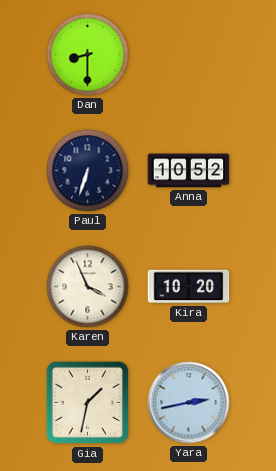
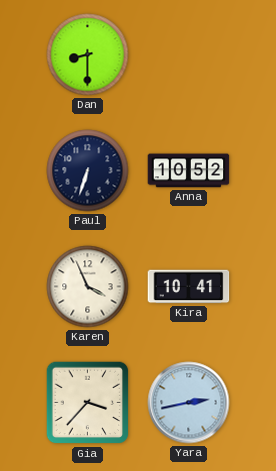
Kira: 10:20 -> 10:41 (189, 287)
Gia: 1:32 -> 3:37 (88, 403)
